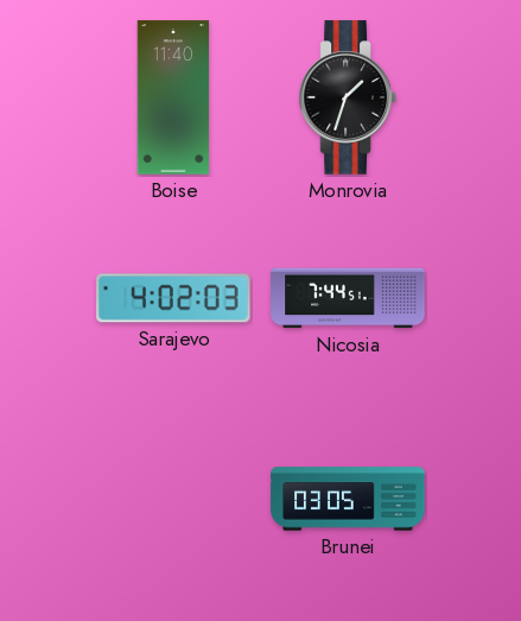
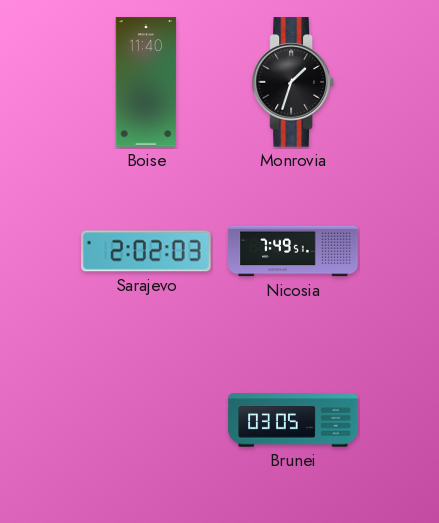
Sarajevo: 4:02 -> 2:02 (146, 251)
Nicosia: 7:44 -> 7:49 (293, 251)
